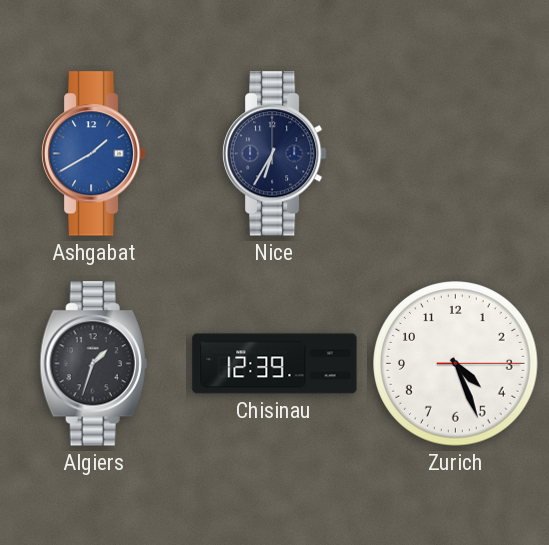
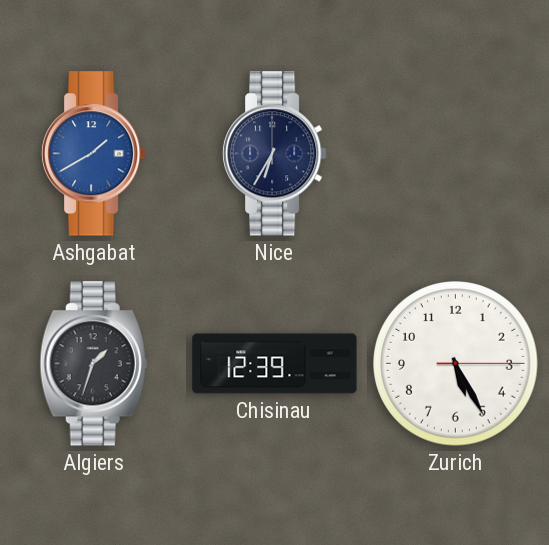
Zurich: 4:26 -> 5:25 (456, 364)
